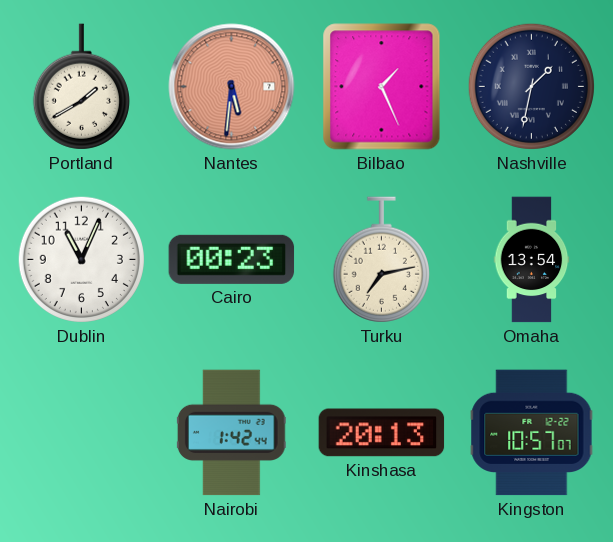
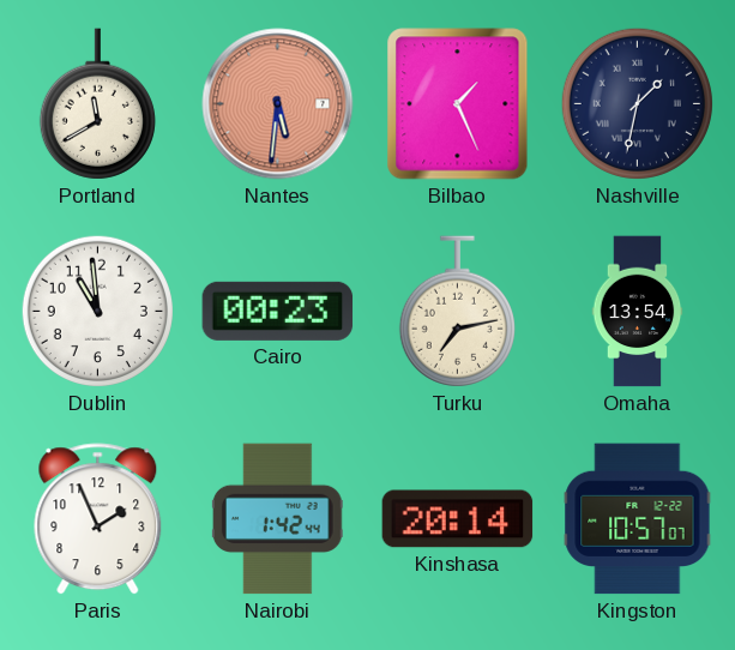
Portland: 1:40 -> 11:40 (97, 104)
Dublin: 11:04 -> 10:59 (97, 311)
Paris: none -> 1:56 (98, 519)
Kinshasa: 20:13 -> 20:14 (458, 519)
